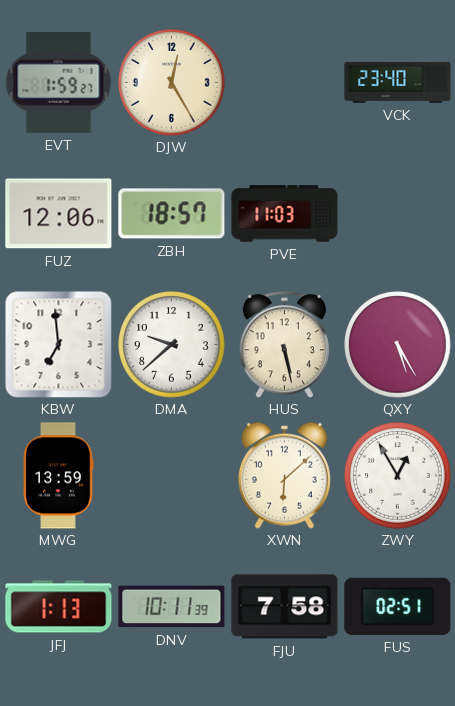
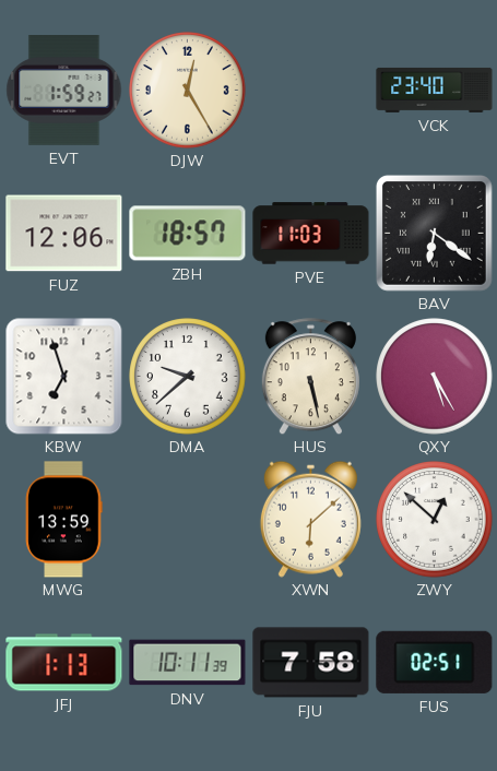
BAV: none -> 6:21 (434, 233)
KBW: 6:59 -> 6:57 (63, 376)
ZWY: 12:55 -> 12:52 (435, 520)
